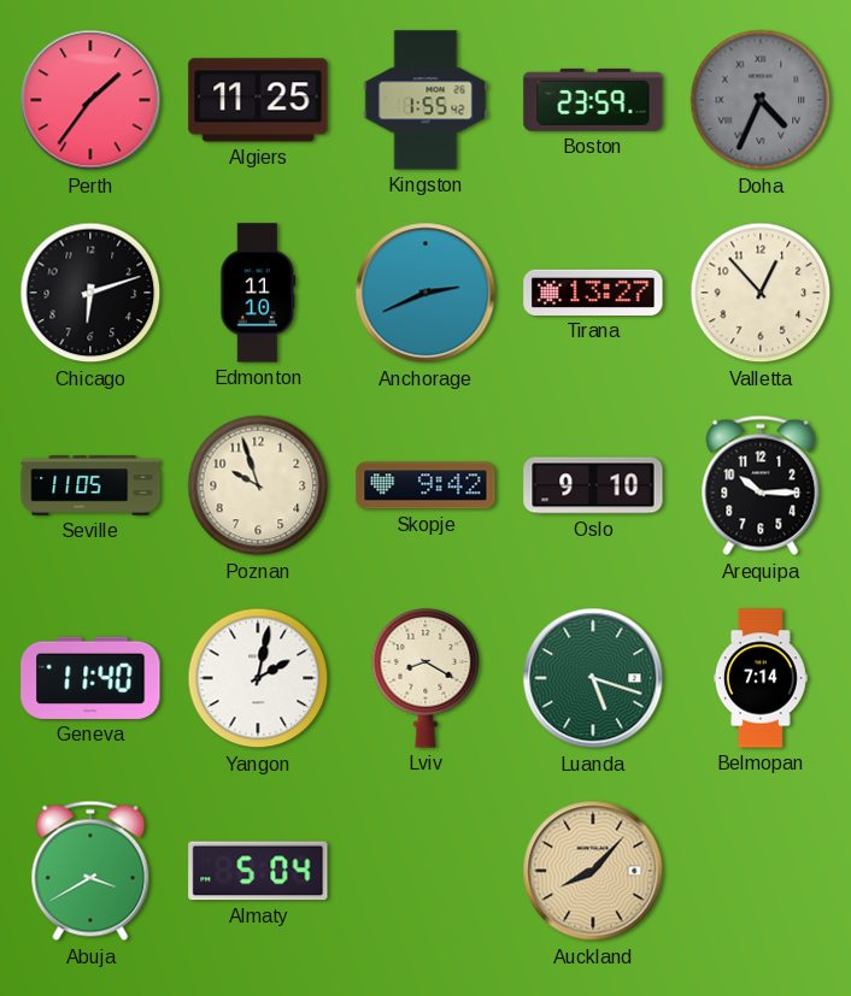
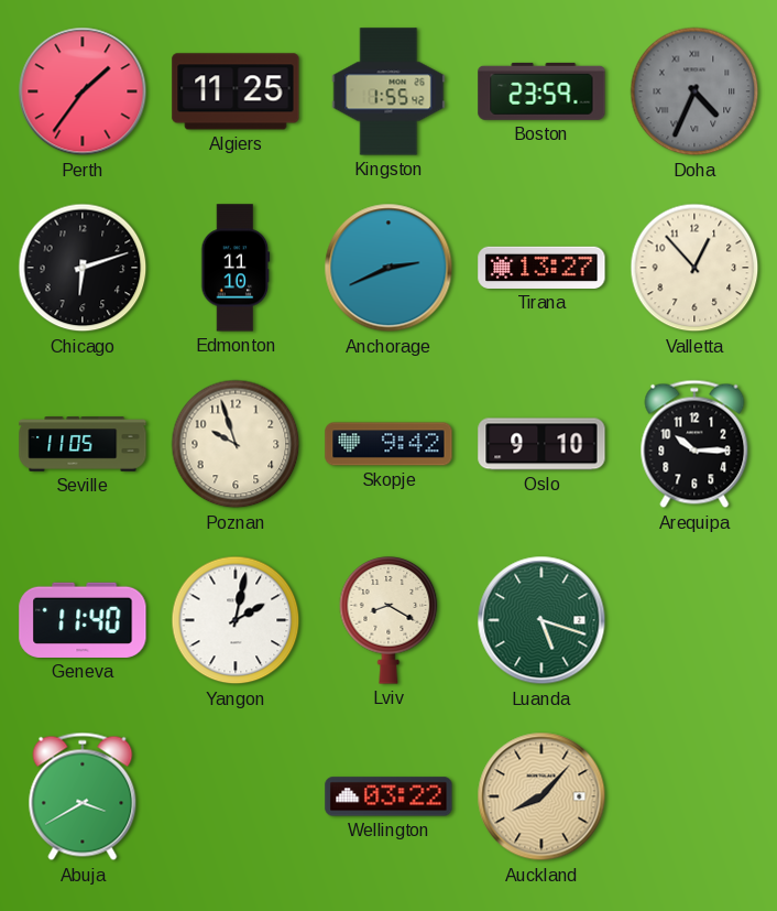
Belmopan: 7:14 -> none (761, 678)
Almaty: 5:04 -> none (258, 871)
Wellington: none -> 03:22 (388, 796)
